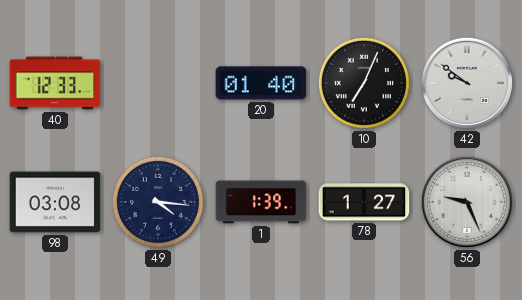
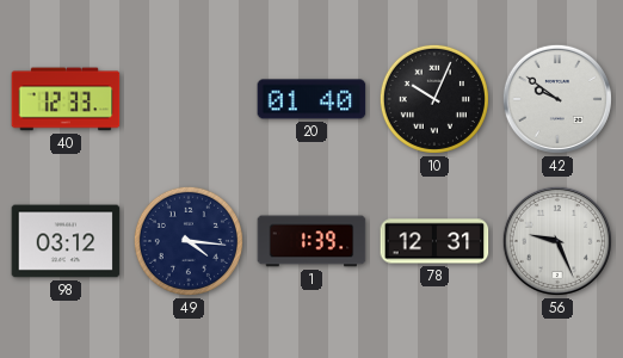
10: 7:04 -> 10:04 (434, 99)
98: 03:08 -> 03:12 (66, 241)
78: 1:27 -> 12:31 (434, 241)
